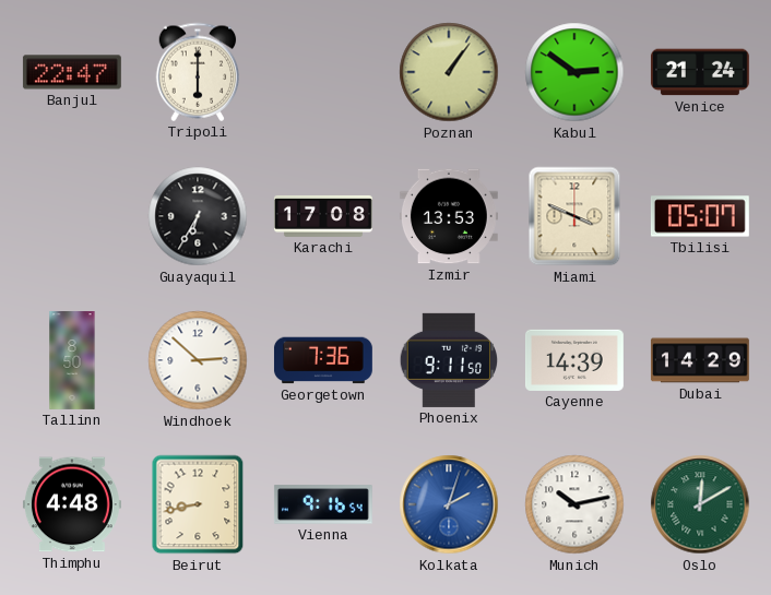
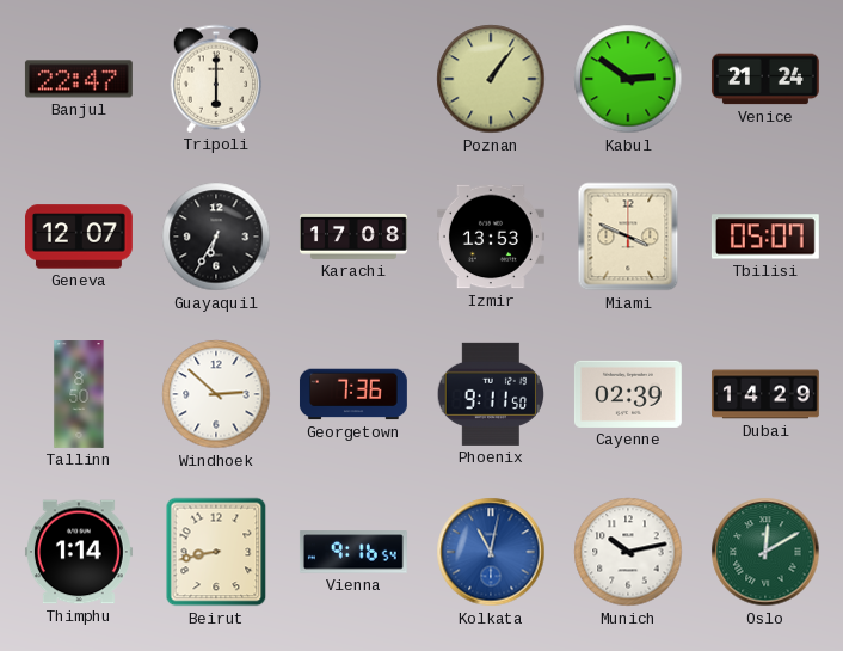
Geneva: none -> 12:07 (79, 237)
Cayenne: 14:39 -> 02:39 (628, 394)
Thimphu: 4:48 -> 1:14 (79, 552)
Kolkata: 2:03 -> 11:02 (491, 552)
